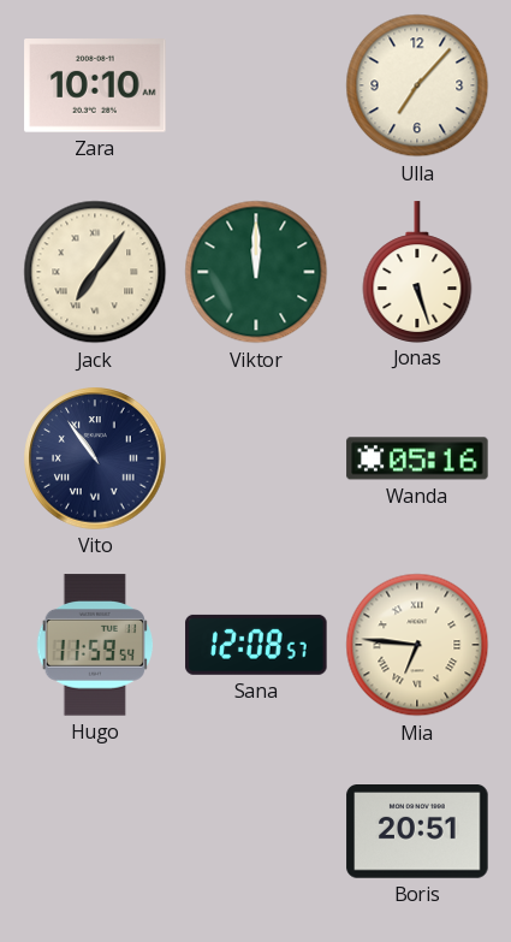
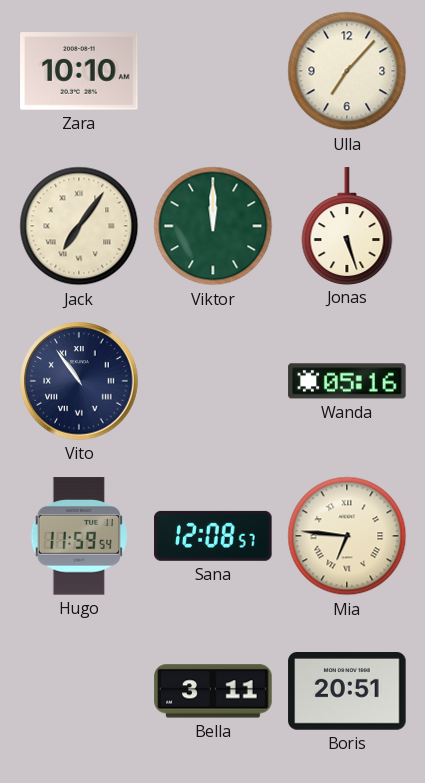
Bella: none -> 3:11 (213, 691)
